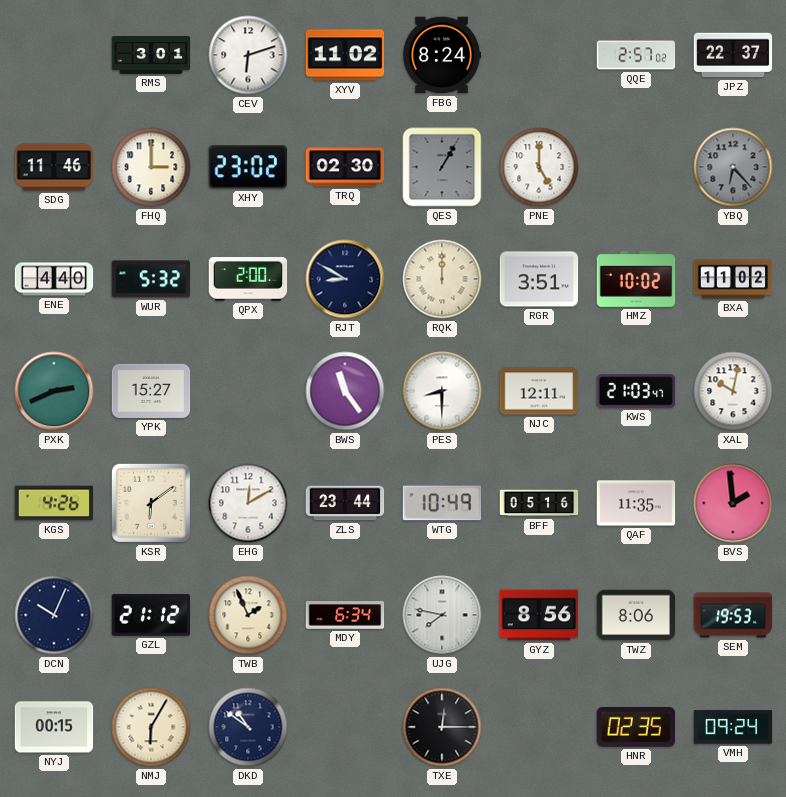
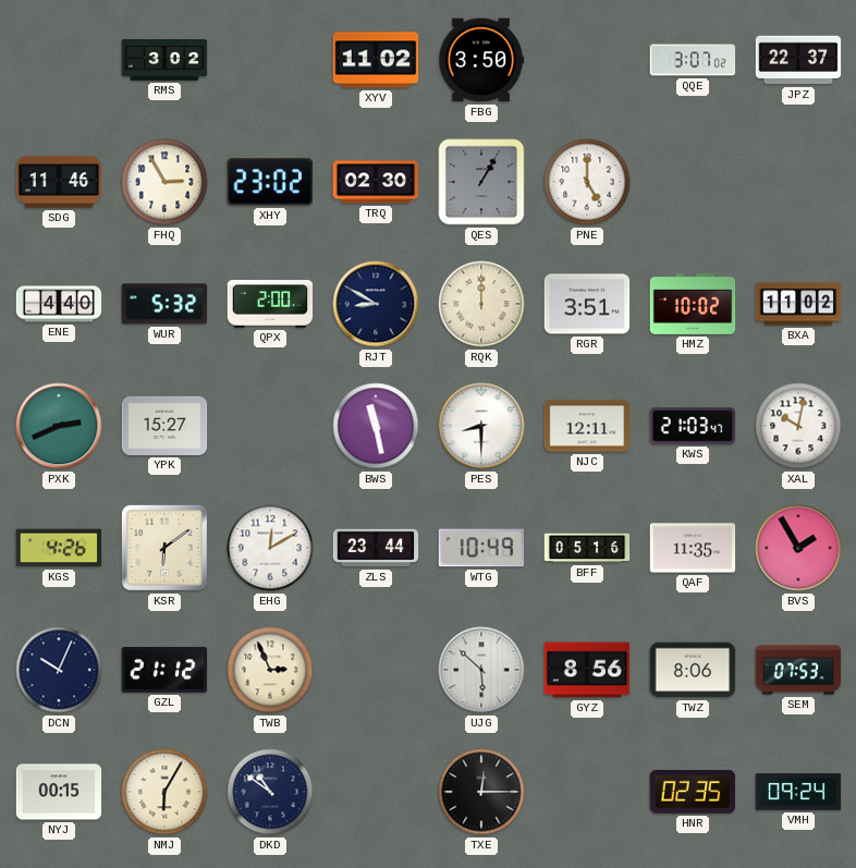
RMS: 3:01 -> 3:02 (164, 60)
CEV: 6:12 -> none (248, 55)
FBG: 8:24 -> 3:50 (481, 60)
QQE: 2:57 -> 3:07 (693, 60)
FHQ: 3:00 -> 2:55 (164, 182)
YBQ: 6:23 -> none (733, 167)
BWS: 11:24 -> 11:28 (376, 426)
BVS: 1:59 -> 1:55 (798, 548)
TWB: 1:56 -> 2:56 (270, 670)
MDY: 6:34 -> none (345, 615)
UJG: 7:47 -> 5:52 (481, 670)
SEM: 19:53 -> 07:53 (798, 670)
